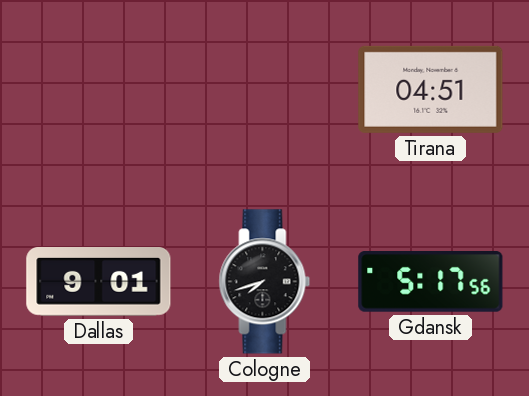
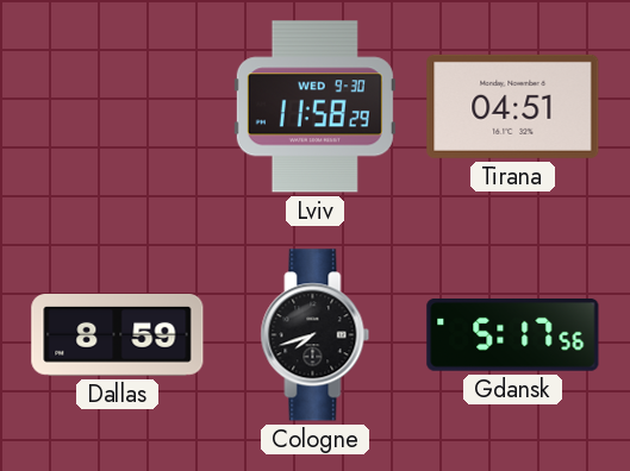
Lviv: none -> 11:58 (314, 107)
Dallas: 9:01 -> 8:59 (118, 335)
